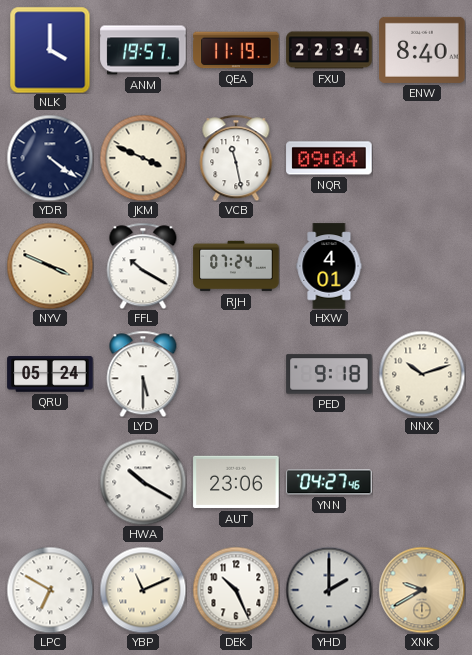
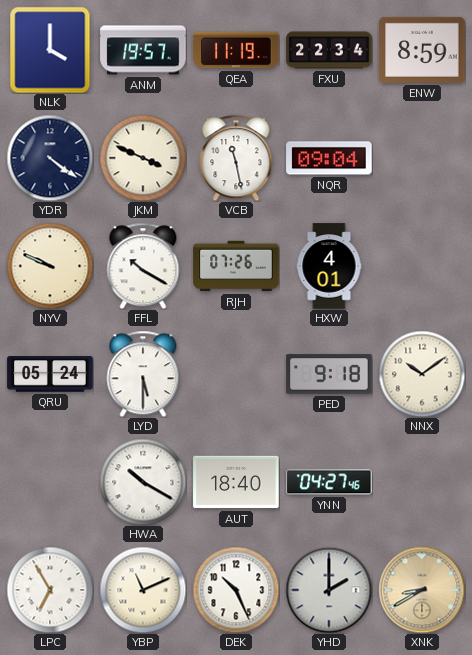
ENW: 8:40 -> 8:59 (422, 50)
NYV: 3:49 -> 9:49 (50, 266)
RJH: 07:24 -> 07:26 (236, 266)
NNX: 10:12 -> 10:09 (422, 374)
AUT: 23:06 -> 18:40 (236, 482)
LPC: 6:50 -> 6:55 (50, 590)
XNK: 9:40 -> 8:40 (422, 590)
